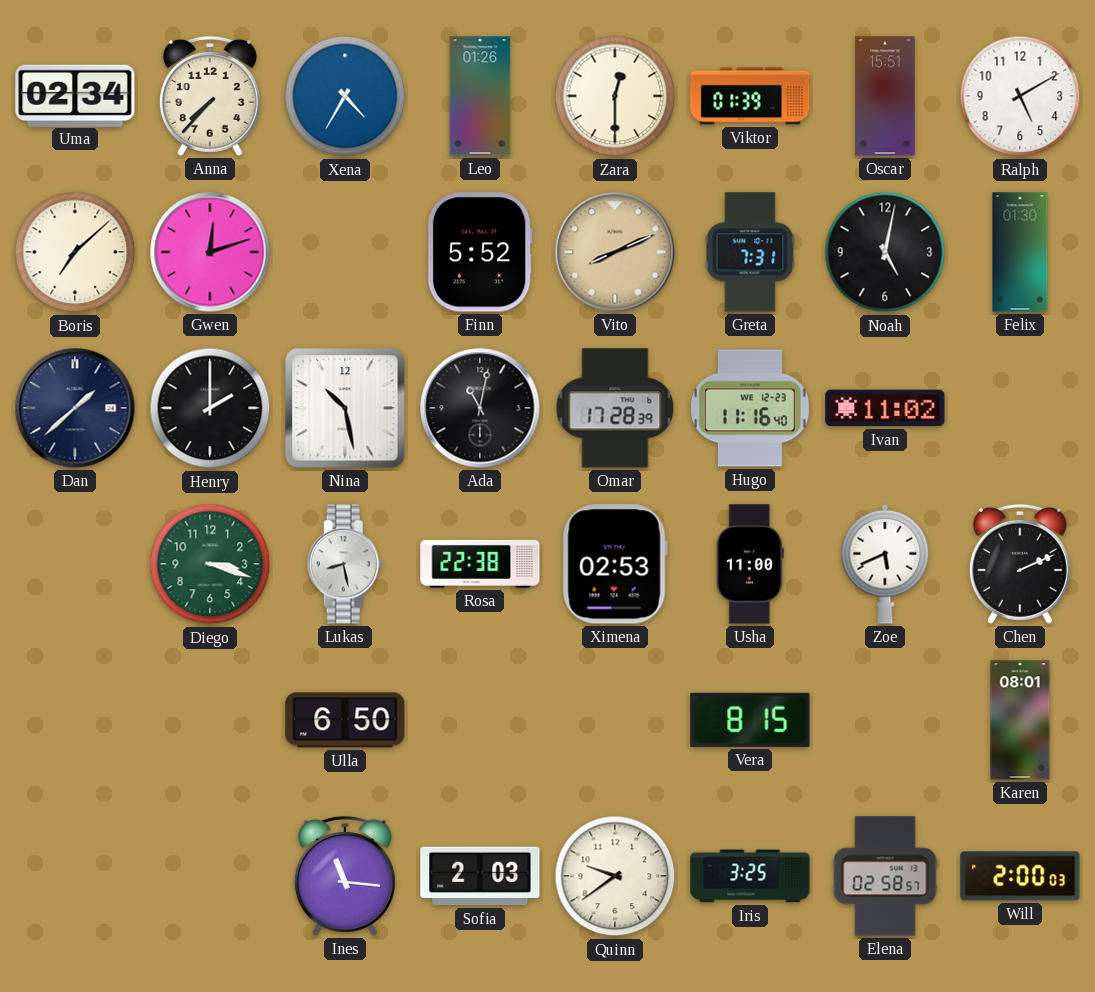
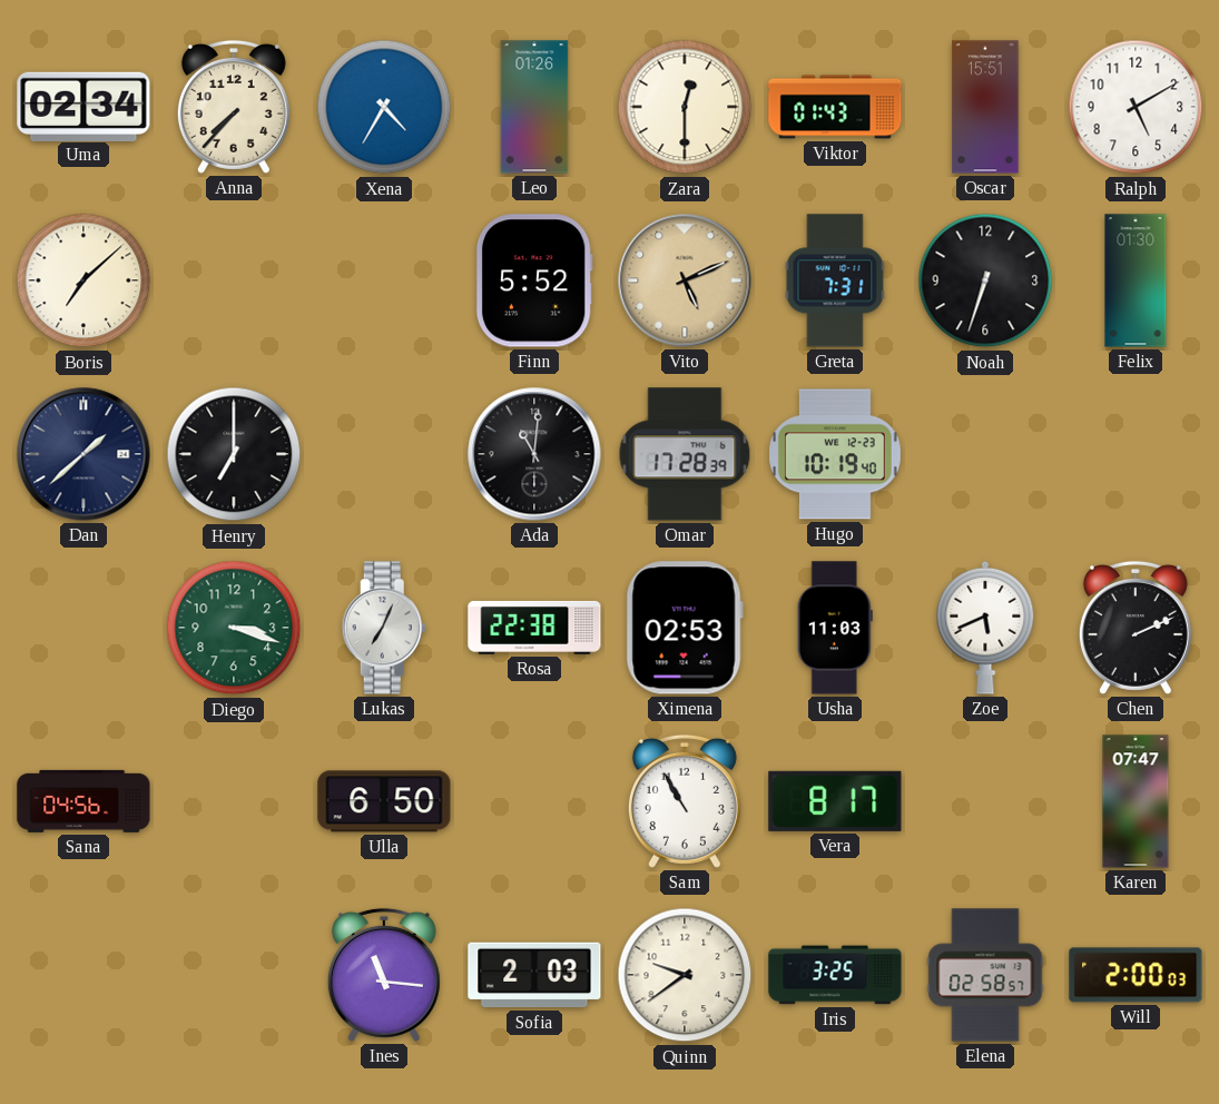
Viktor: 01:39 -> 01:43 (835, 107)
Gwen: 12:12 -> none (210, 252)
Vito: 8:11 -> 5:11 (685, 280)
Noah: 5:02 -> 6:33 (985, 280)
Henry: 2:00 -> 7:00 (234, 454)
Nina: 10:28 -> none (345, 408)
Ada: 11:02 -> 11:01 (534, 454)
Hugo: 11:16 -> 10:19 (836, 454)
Ivan: 11:02 -> none (885, 408)
Lukas: 8:28 -> 7:04 (384, 628)
Usha: 11:00 -> 11:03 (835, 628)
Sana: none -> 04:56 (83, 801)
Sam: none -> 10:55 (685, 801)
Vera: 8:15 -> 8:17 (835, 801)
Karen: 08:01 -> 07:47 (1136, 801)
